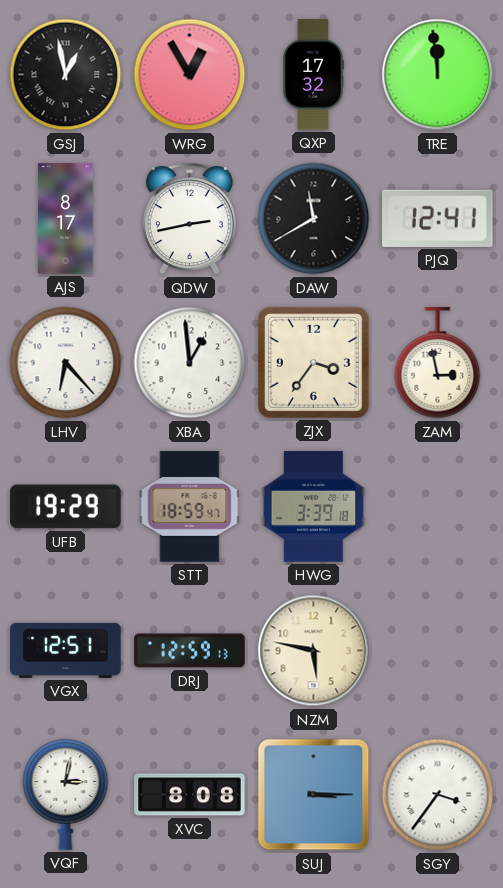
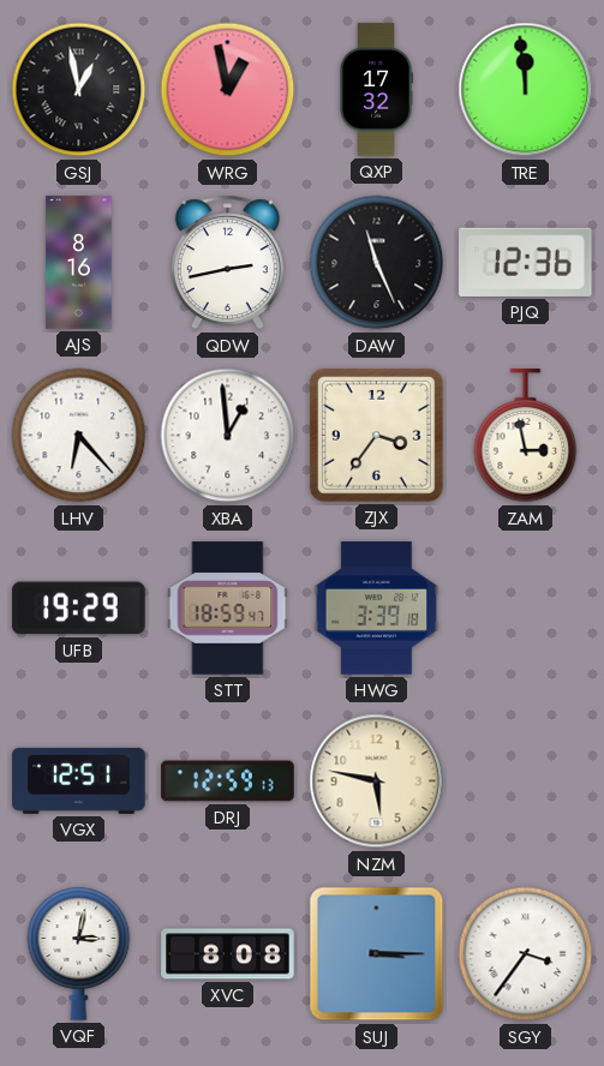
WRG: 12:55 -> 12:58 (228, 90)
AJS: 8:17 -> 8:16 (79, 263)
DAW: 11:40 -> 11:26 (377, 263)
PJQ: 12:41 -> 12:36 (526, 262)
